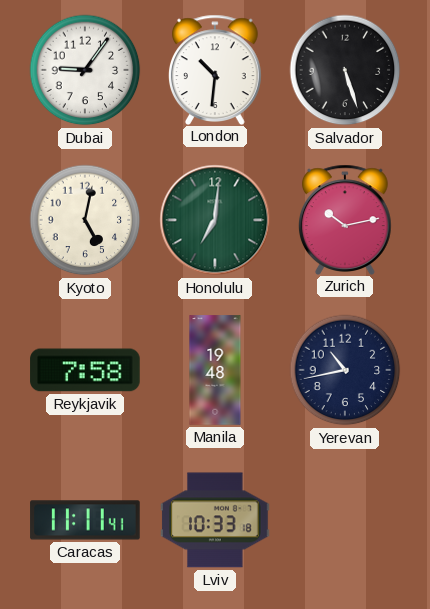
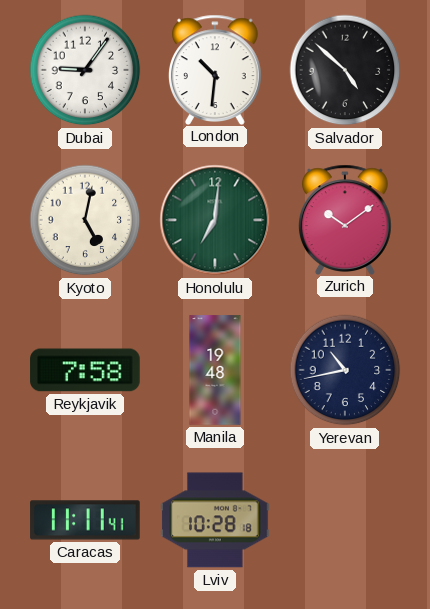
Salvador: 5:27 -> 4:52 (345, 70)
Zurich: 10:13 -> 10:09 (345, 219)
Lviv: 10:33 -> 10:28 (215, 520)
